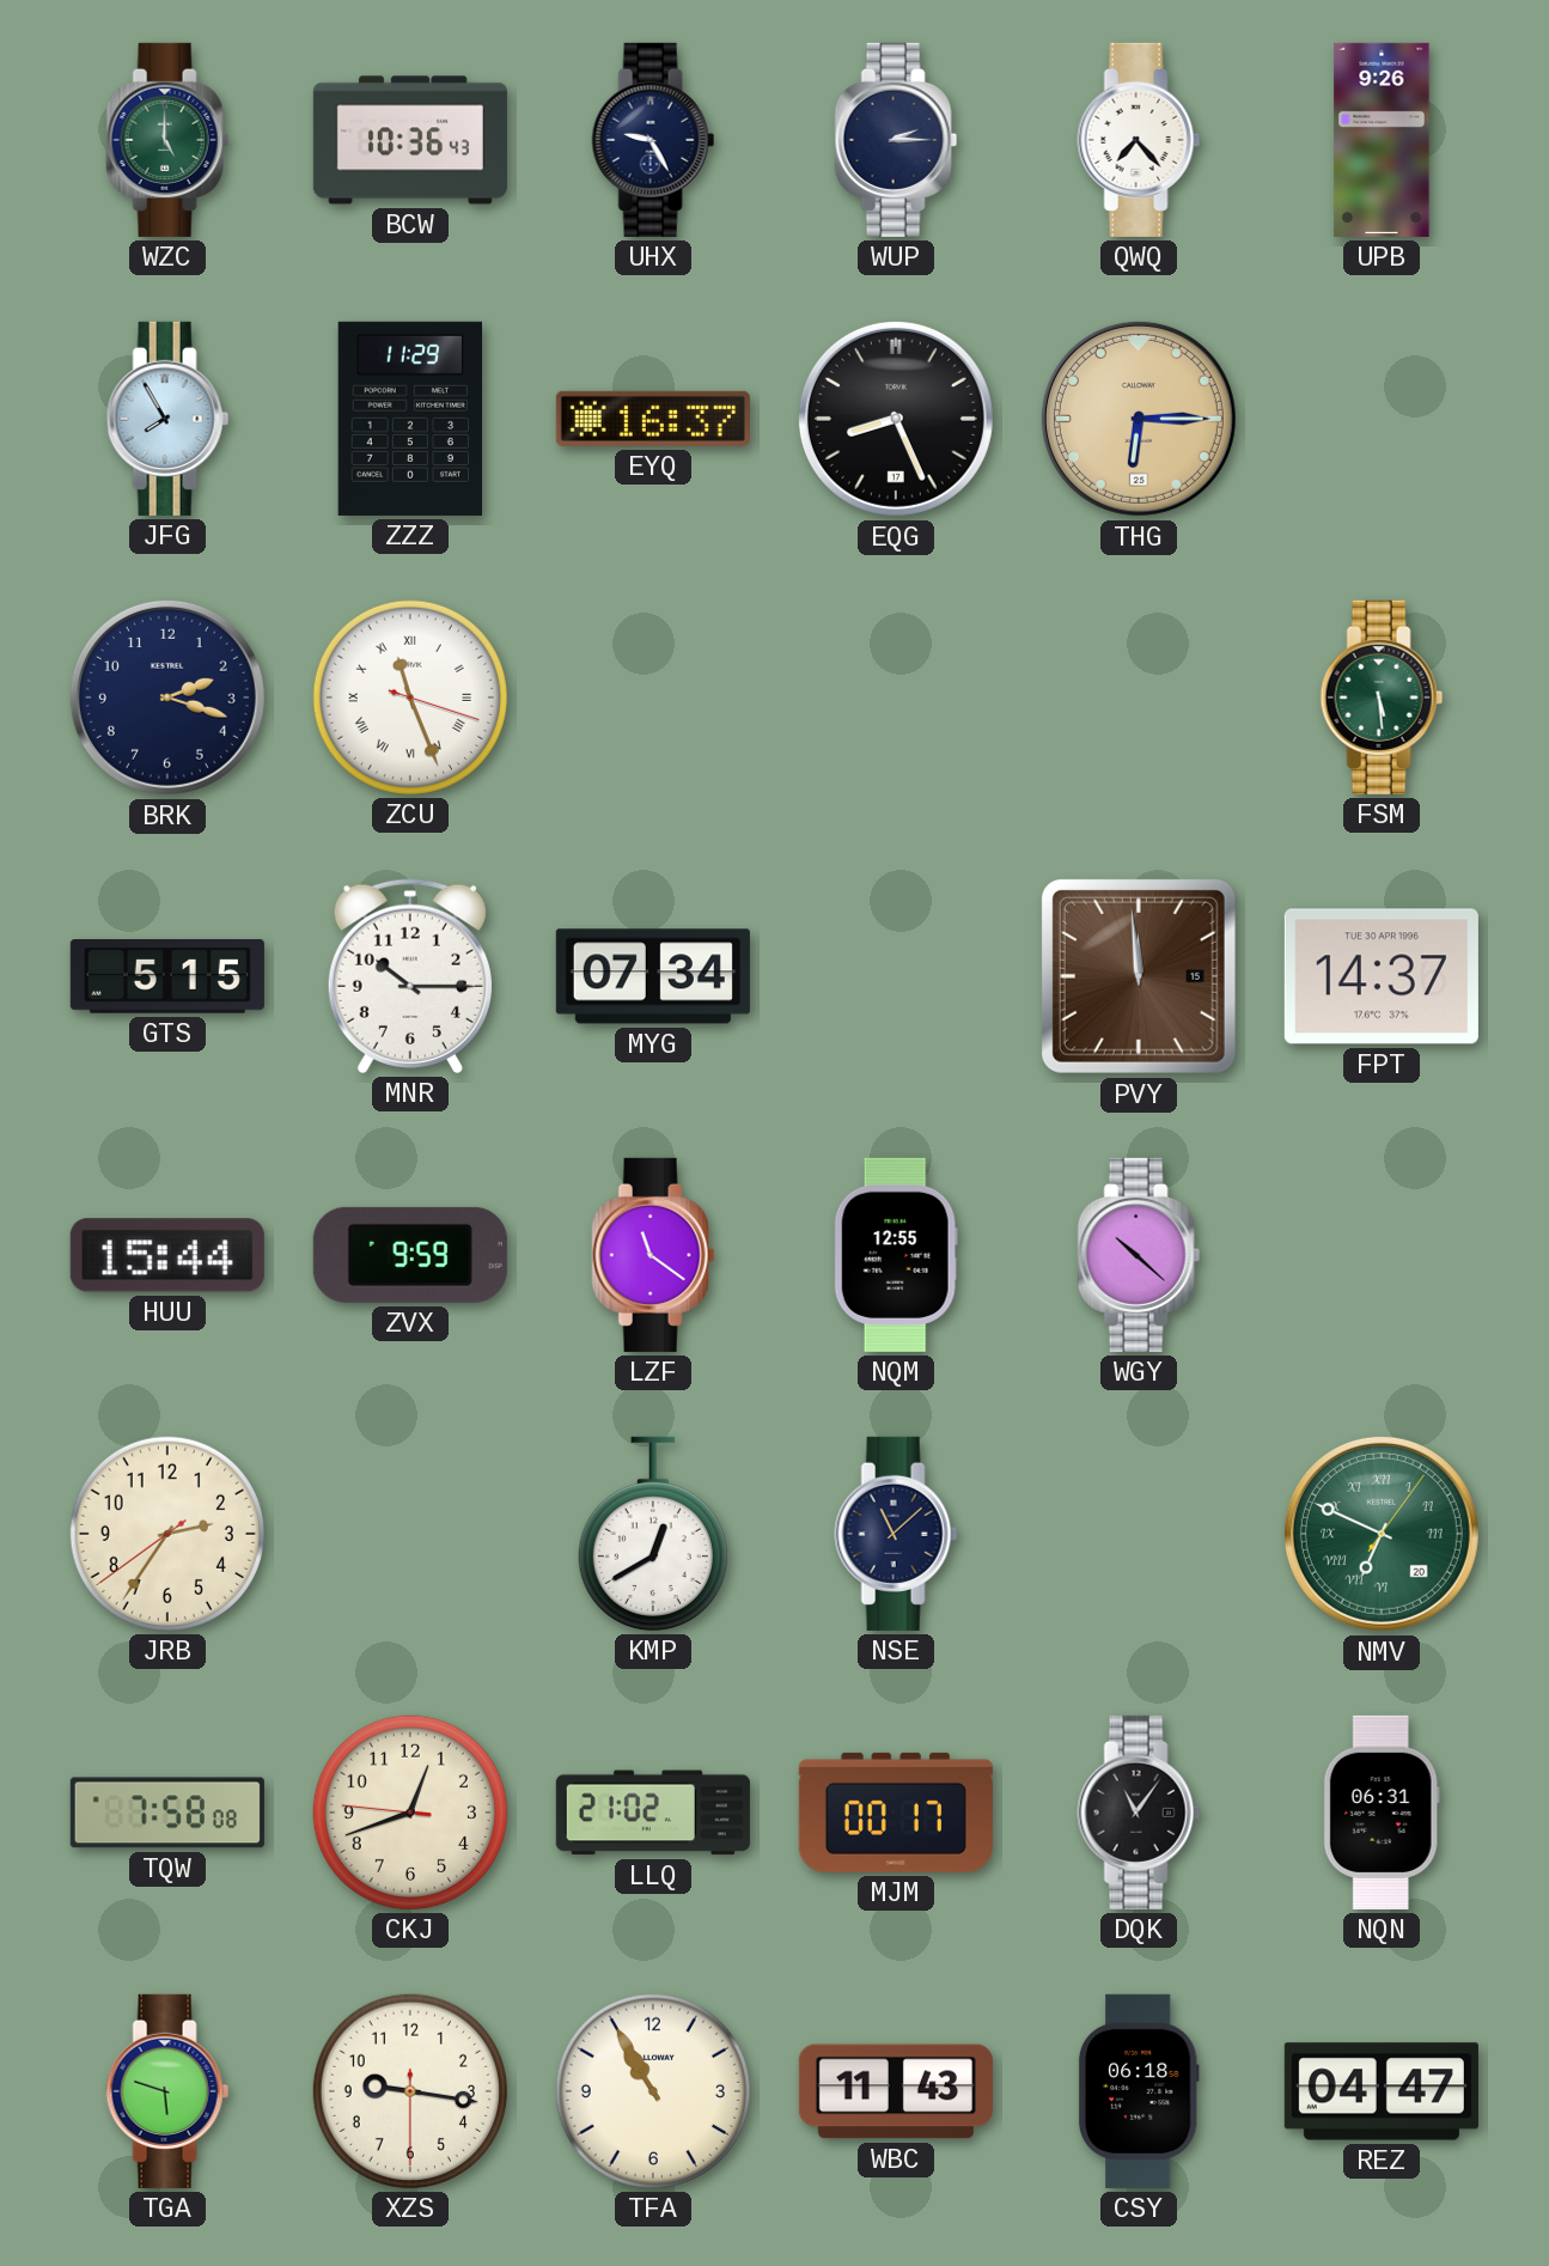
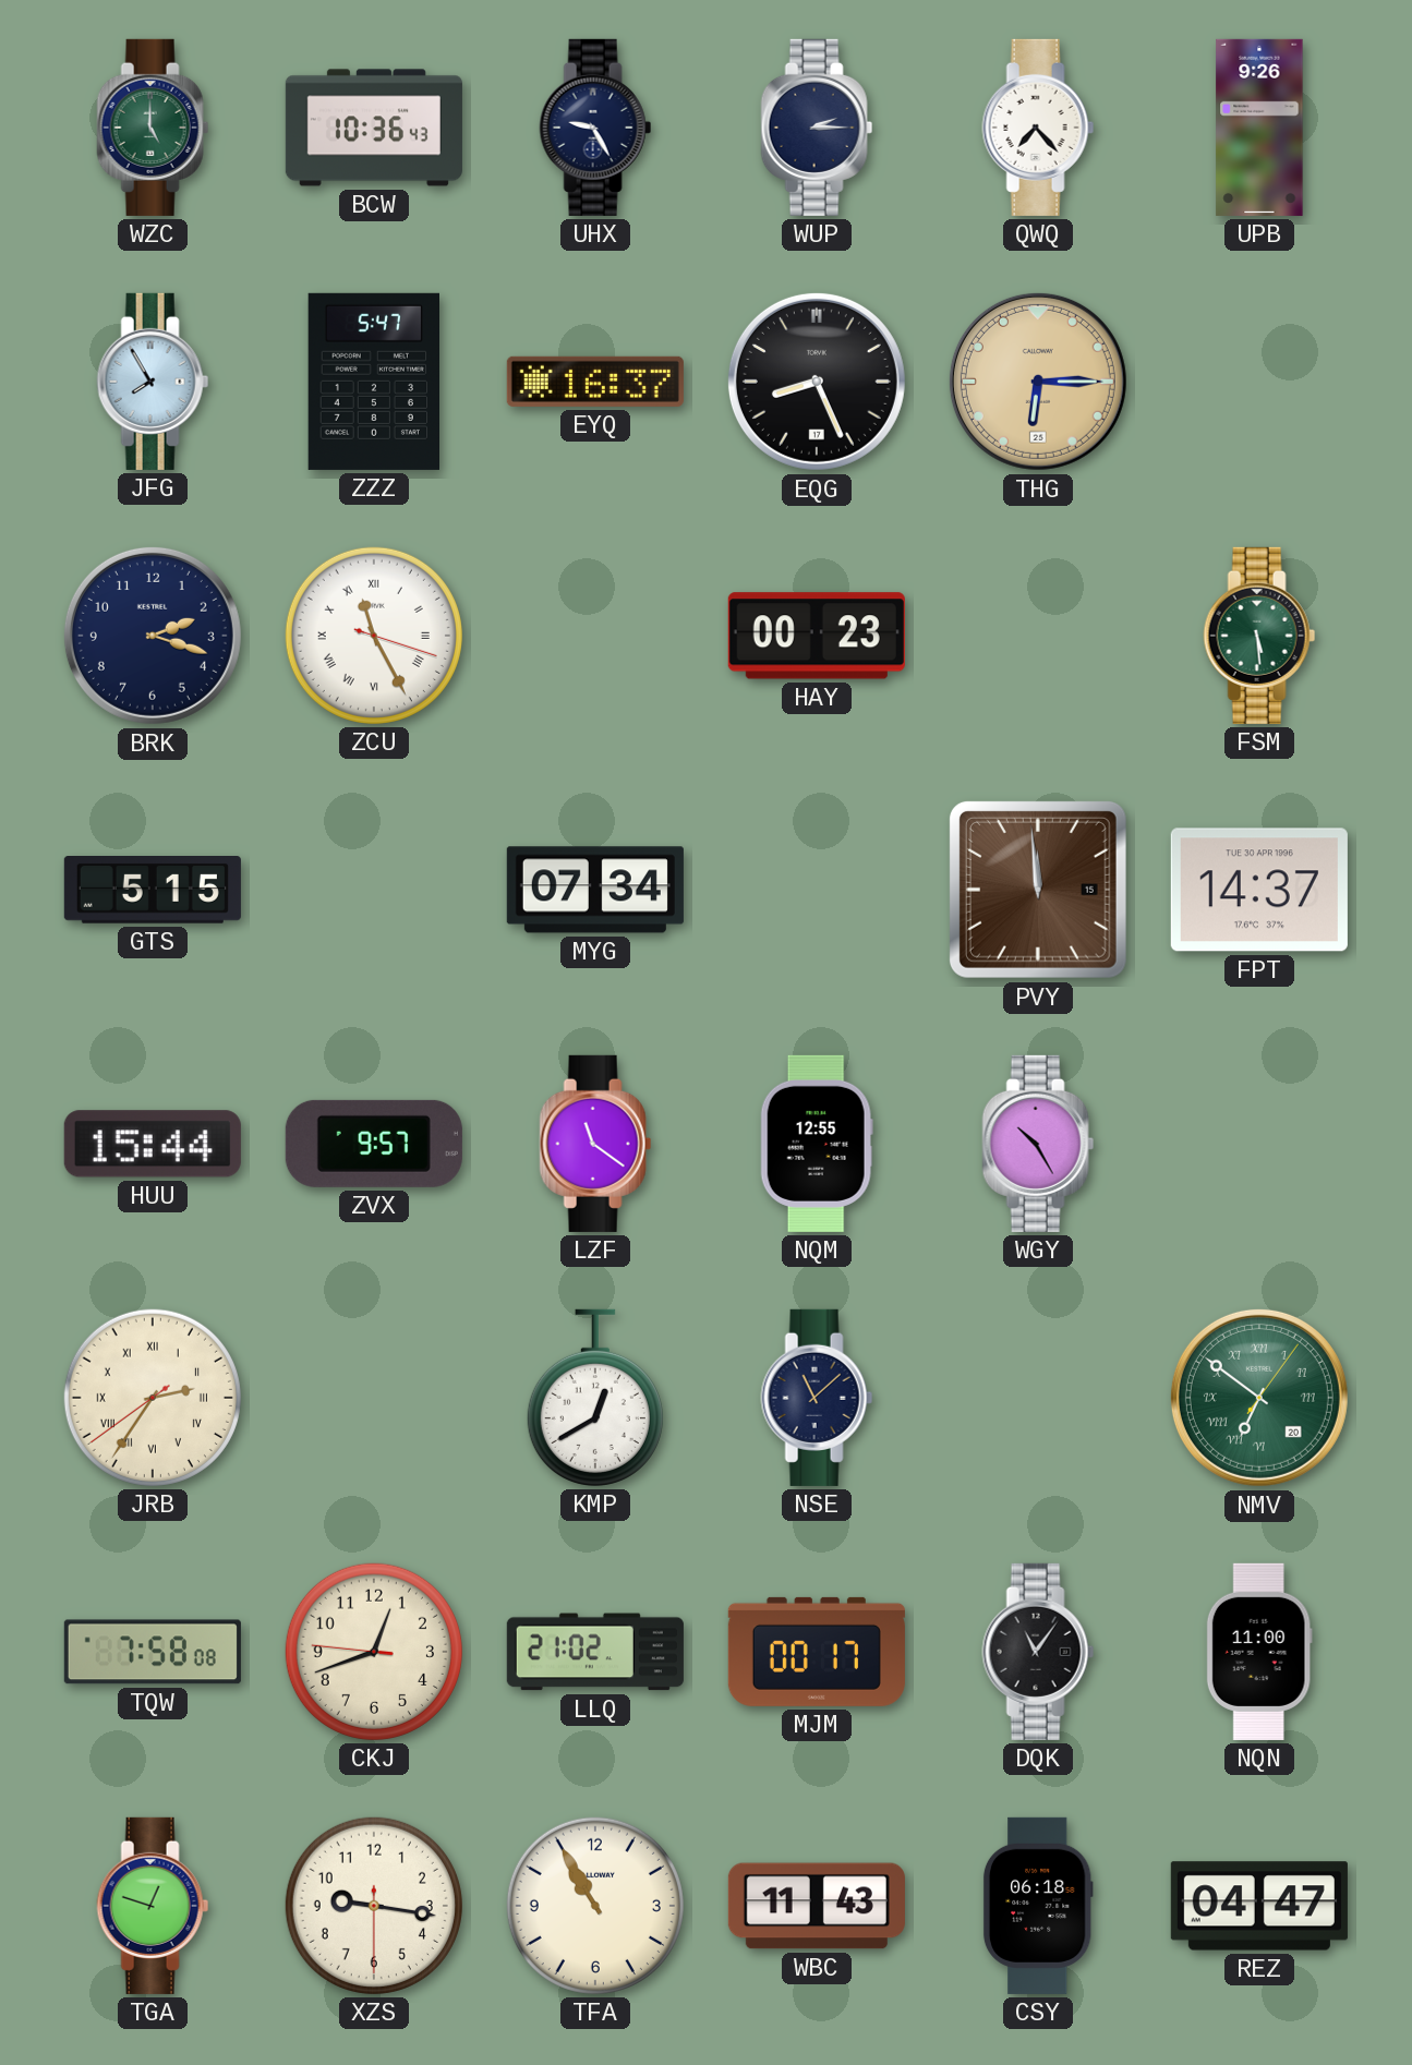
ZZZ: 11:29 -> 5:47 (373, 382)
ZCU: 11:26 -> 11:25 (374, 636)
HAY: none -> 00:23 (817, 636)
MNR: 10:15 -> none (410, 976)
ZVX: 9:59 -> 9:57 (374, 1144)
WGY: 10:22 -> 10:25 (1038, 1144)
JRB numerals: Arabic -> Roman (153, 1398)
NMV: 6:49 -> 6:51 (1259, 1398)
NQN: 06:31 -> 11:00 (1259, 1652)
TGA: 5:48 -> 12:48 (153, 1906)
